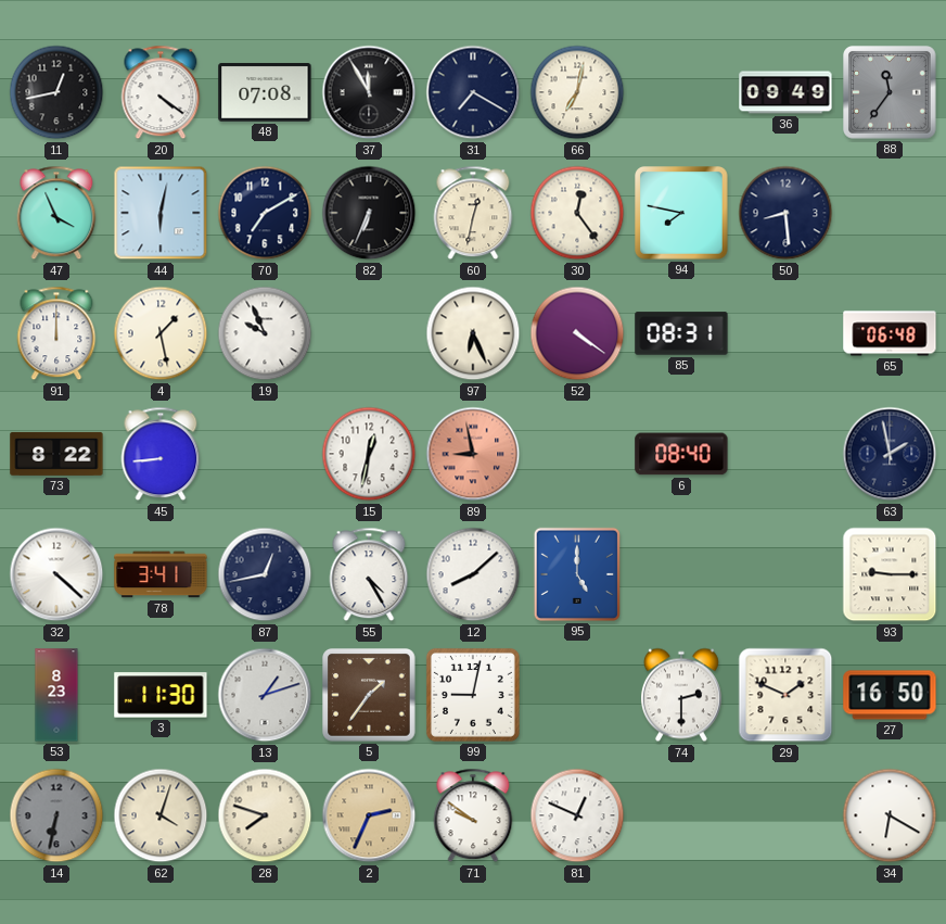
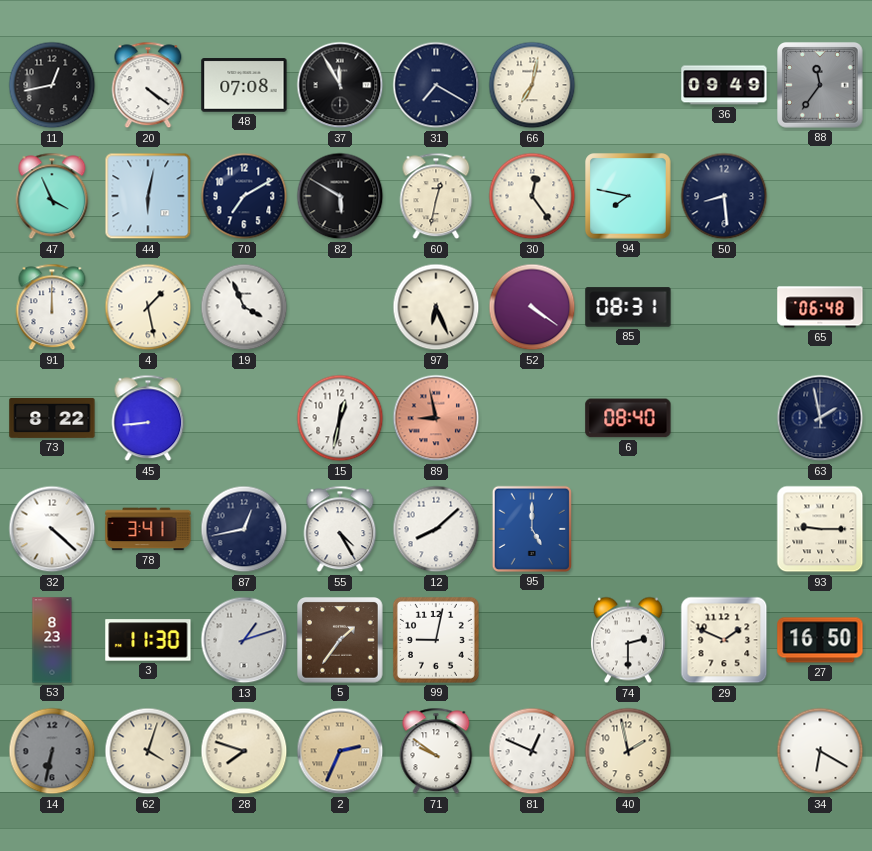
82: 6:34 -> 5:50 (340, 196)
19: 9:56 -> 3:56 (244, 307)
40: none -> 1:58 (628, 751)
